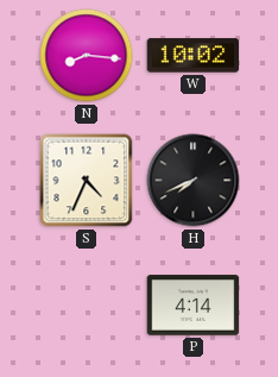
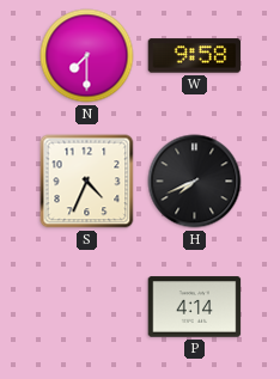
N: 8:16 -> 7:30 (87, 56)
W: 10:02 -> 9:58 (195, 56)
